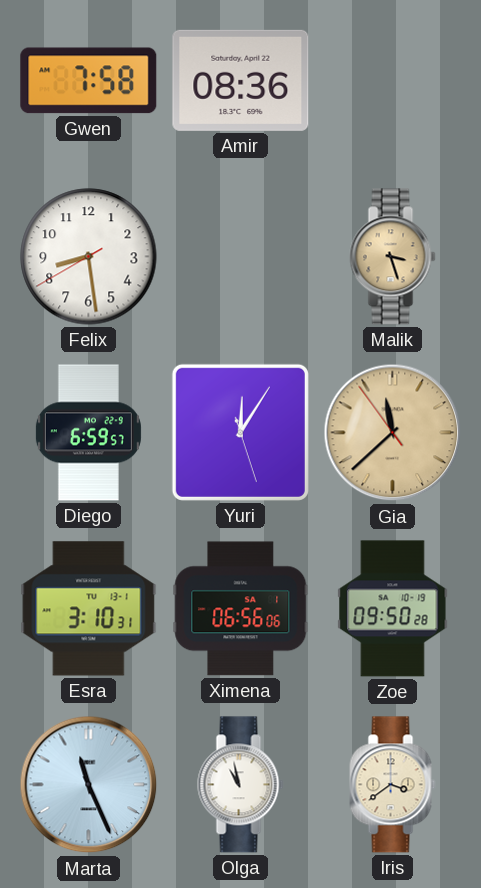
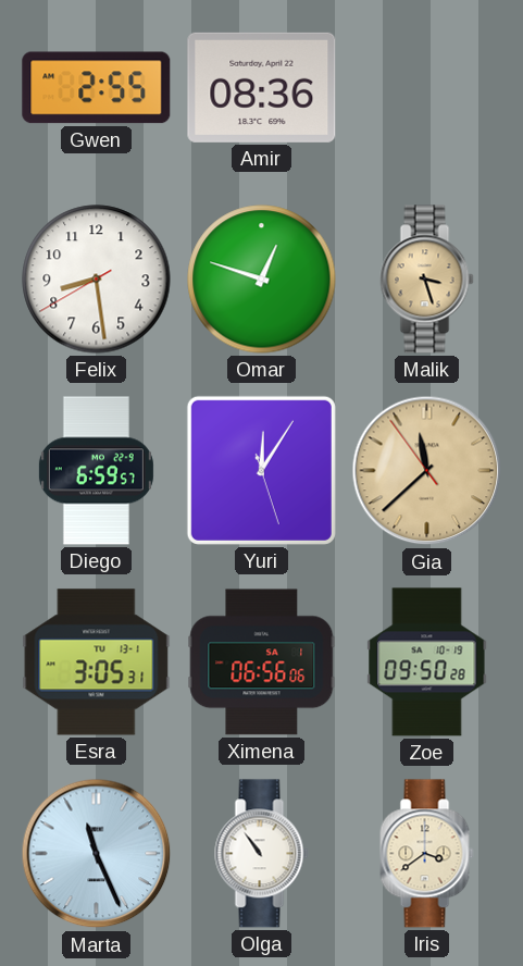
Gwen: 7:58 -> 2:55 (97, 88)
Omar: none -> 12:48 (262, 280)
Esra: 3:10 -> 3:05 (97, 662)
Olga: 10:58 -> 10:54 (262, 854)
